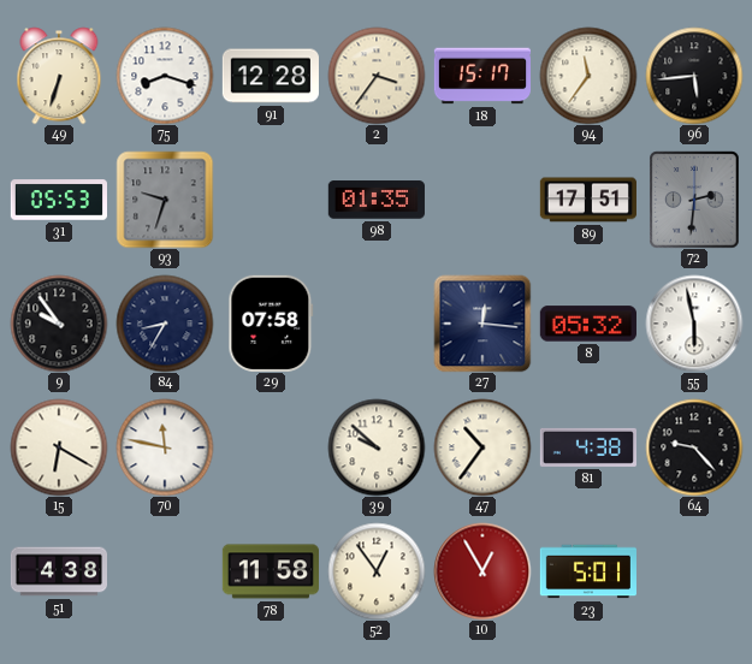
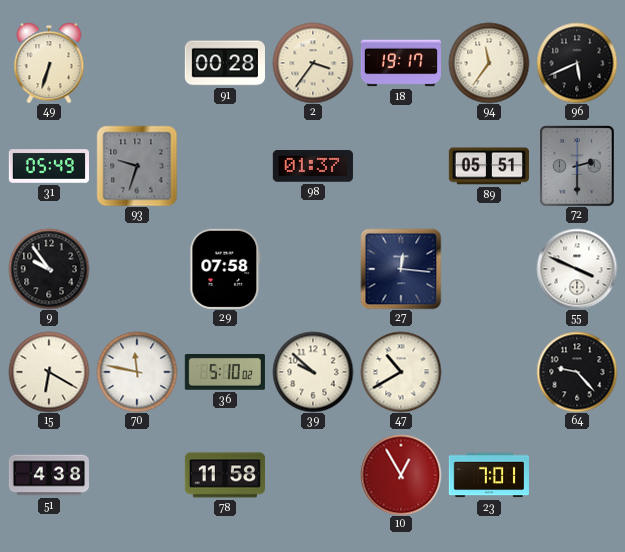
75: 8:18 -> none (165, 76)
91: 12:28 -> 00:28 (224, 63)
18: 15:17 -> 19:17 (400, 63)
96: 5:44 -> 5:41 (577, 63)
31: 05:53 -> 05:49 (48, 166)
98: 01:35 -> 01:37 (313, 166)
89: 17:51 -> 05:51 (489, 166)
72: 2:31 -> 2:30 (577, 166)
84: 8:35 -> none (165, 324)
8: 05:32 -> none (588, 324)
55: 5:58 -> 3:49 (577, 269)
36: none -> 5:10 (225, 373)
47: 10:36 -> 10:40 (401, 372)
81: 4:38 -> none (588, 447)
52: 12:54 -> none (377, 571)
23: 5:01 -> 7:01 (488, 475)
